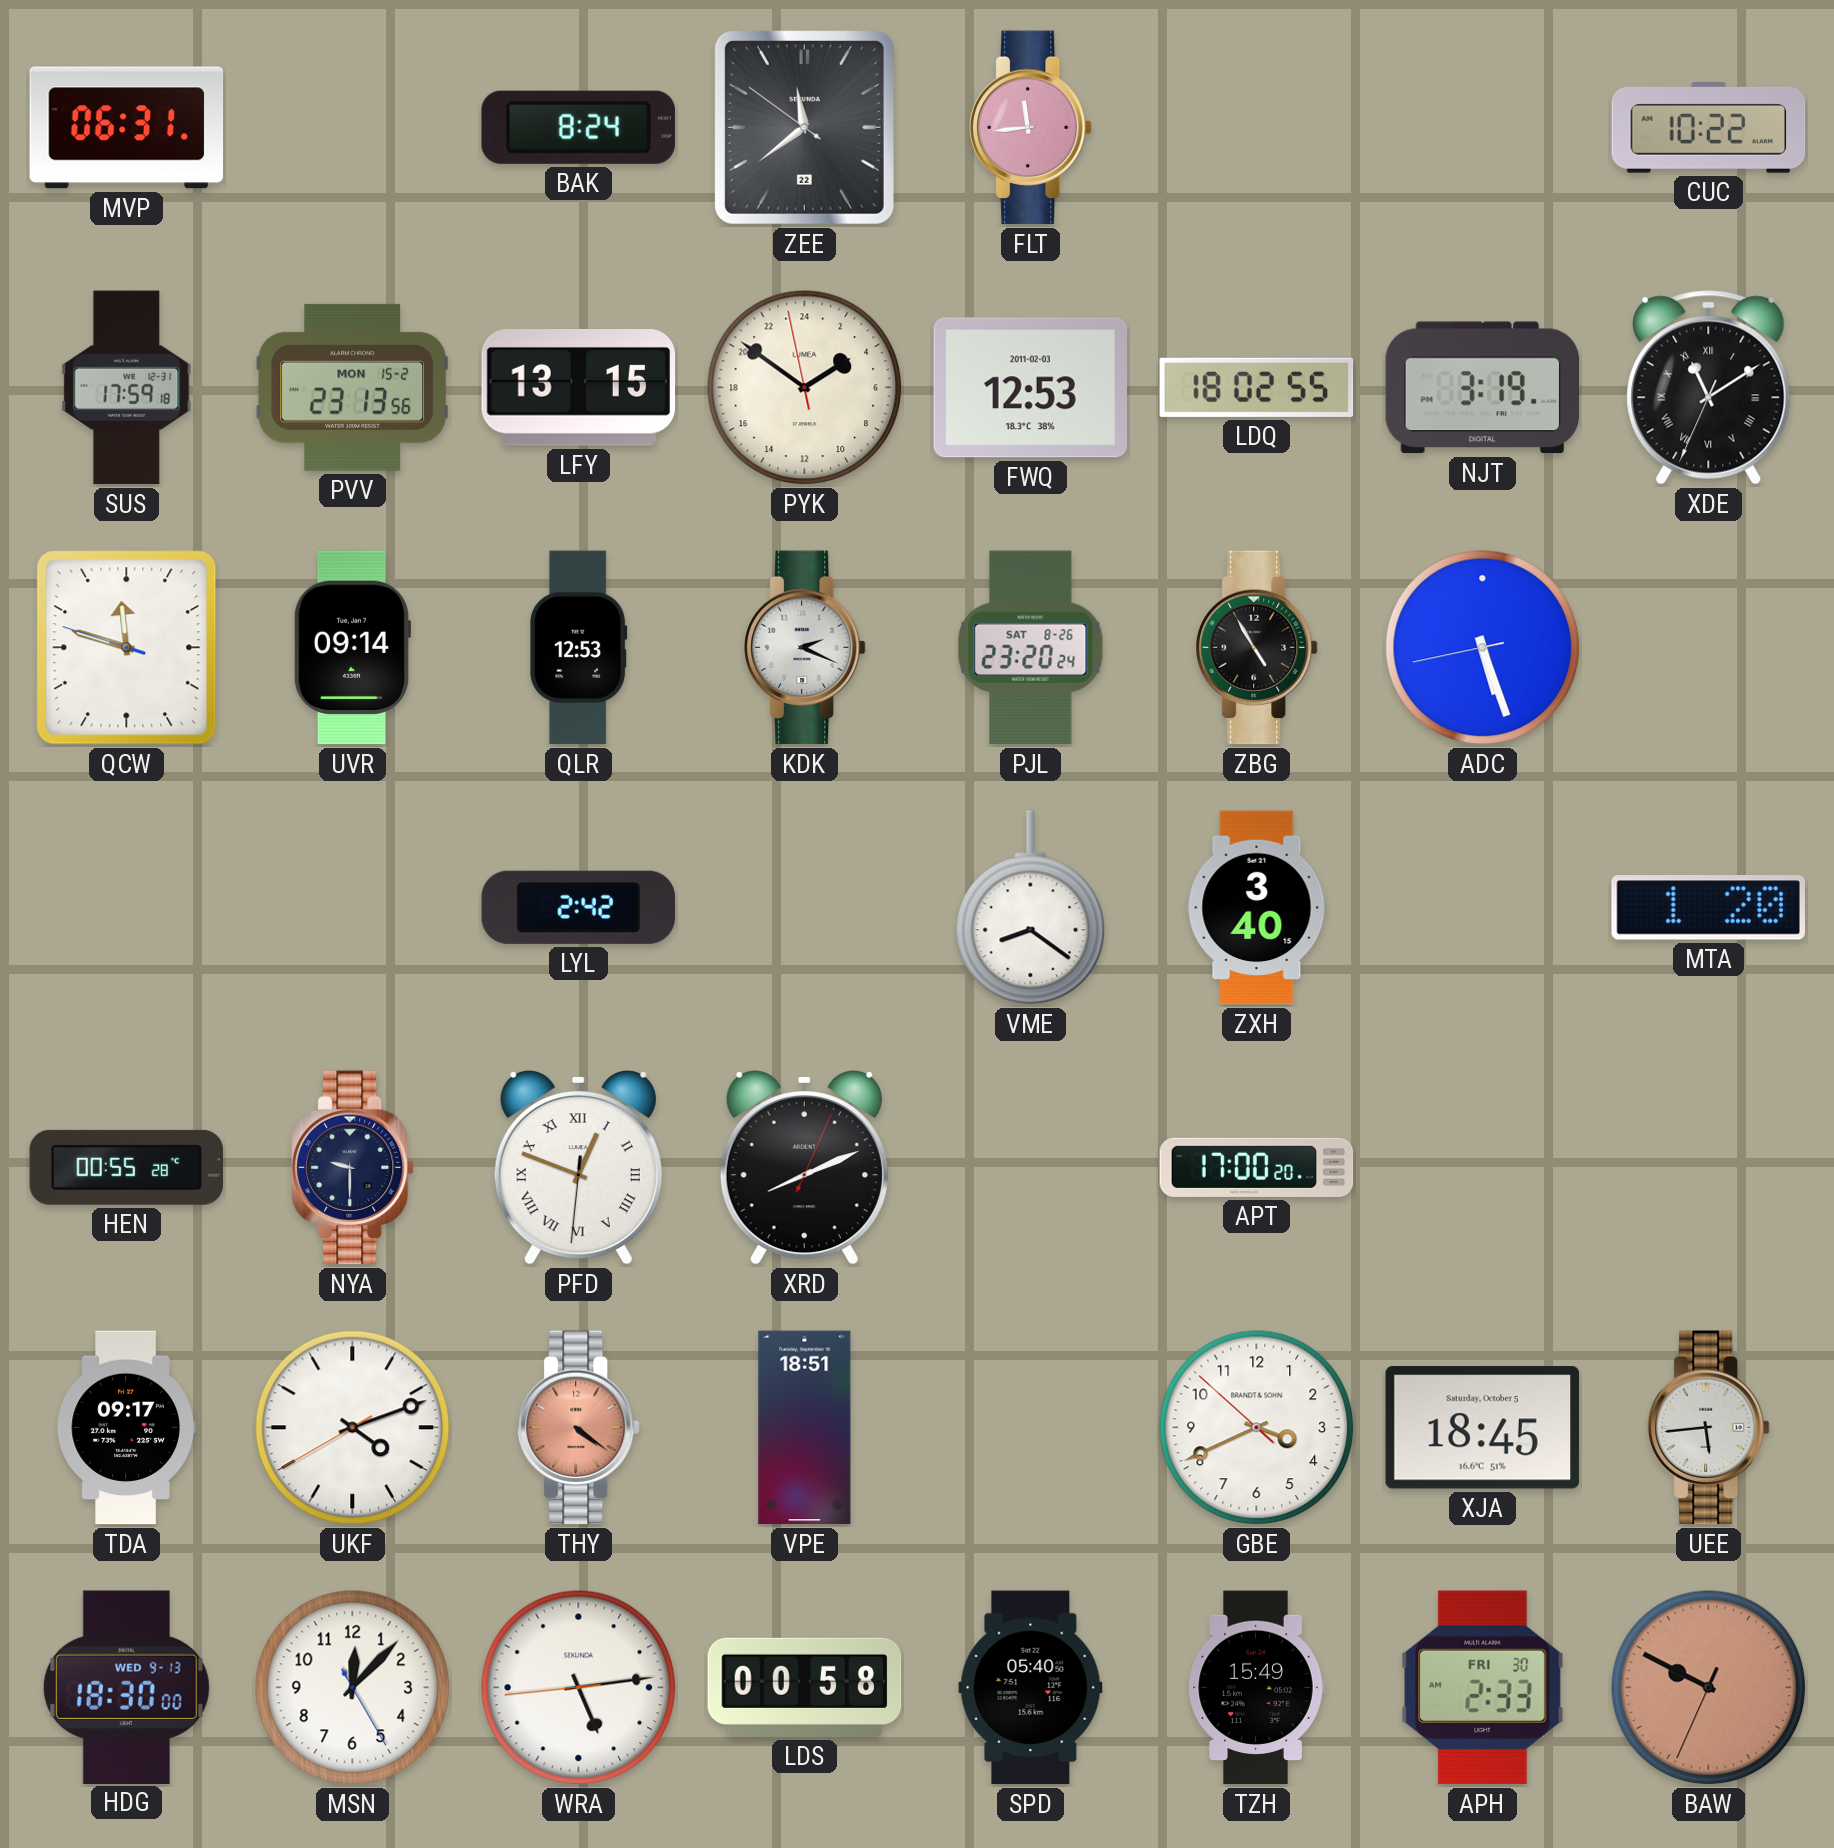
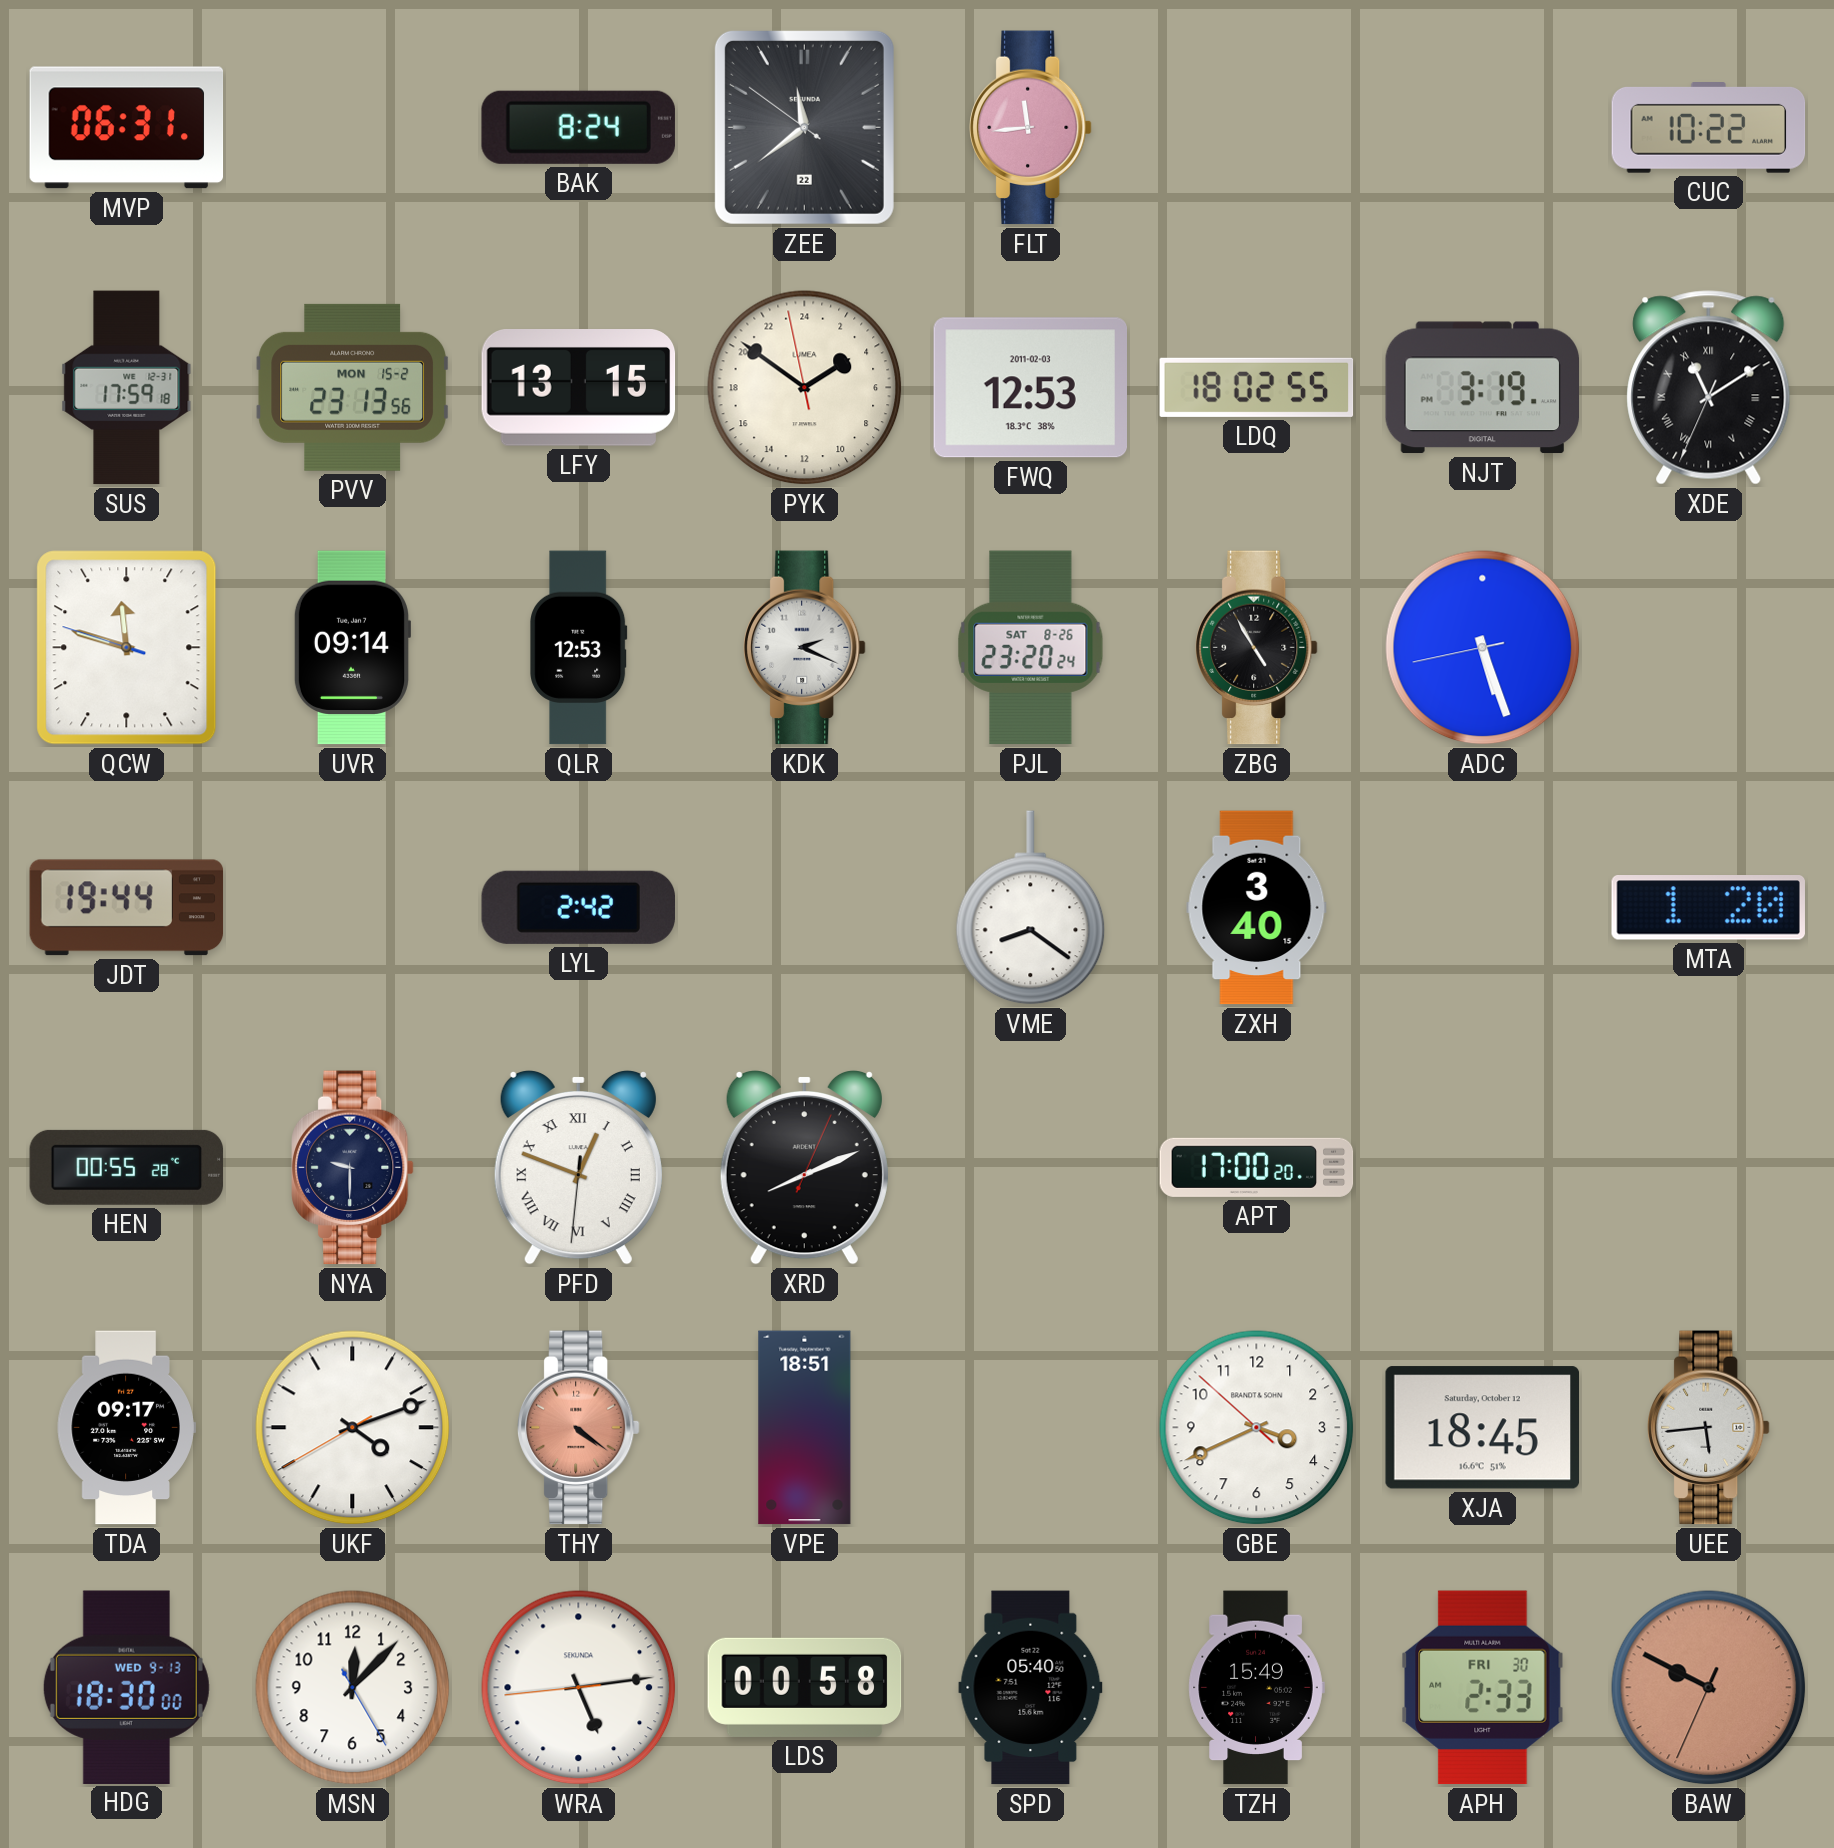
JDT: none -> 19:44 (127, 908)
XJA date: Saturday, October 5 -> Saturday, October 12 (1482, 1428)
